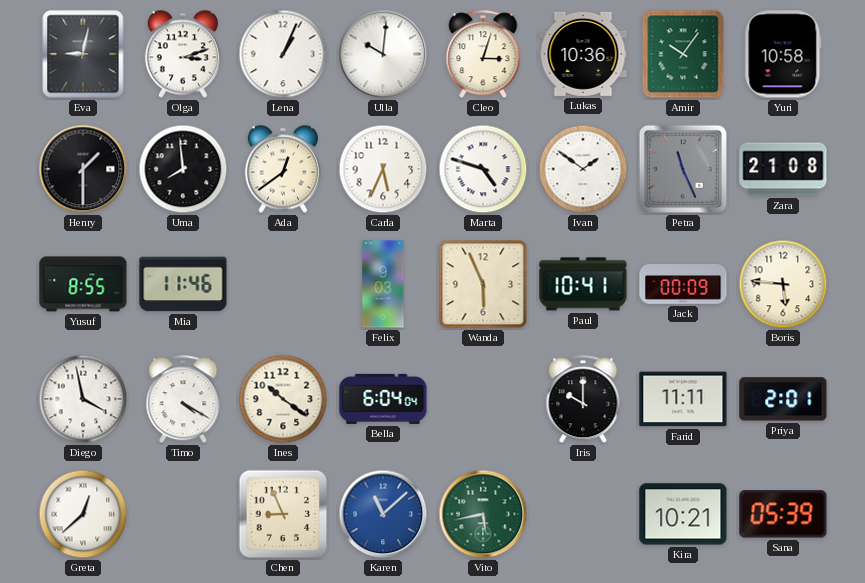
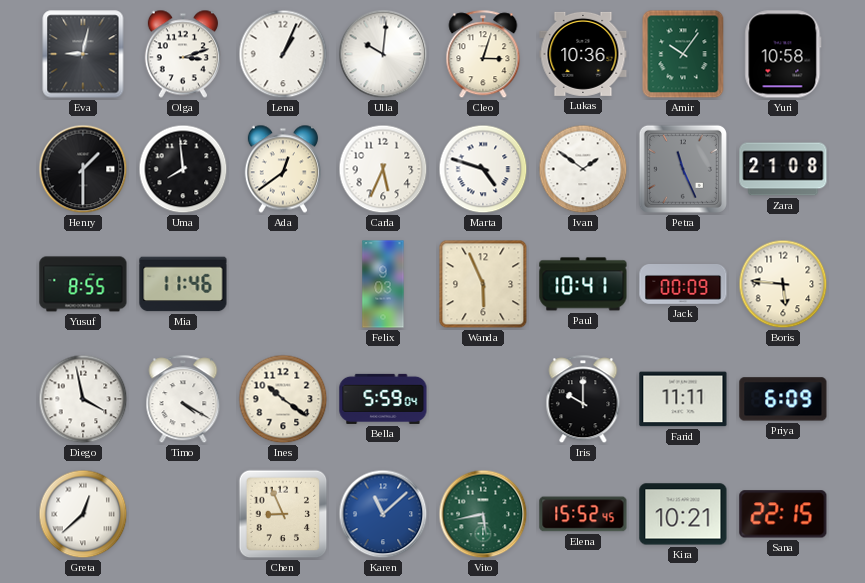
Bella: 6:04 -> 5:59 (383, 399)
Priya: 2:01 -> 6:09 (783, 399)
Elena: none -> 15:52 (583, 514)
Sana: 05:39 -> 22:15 (783, 514)
